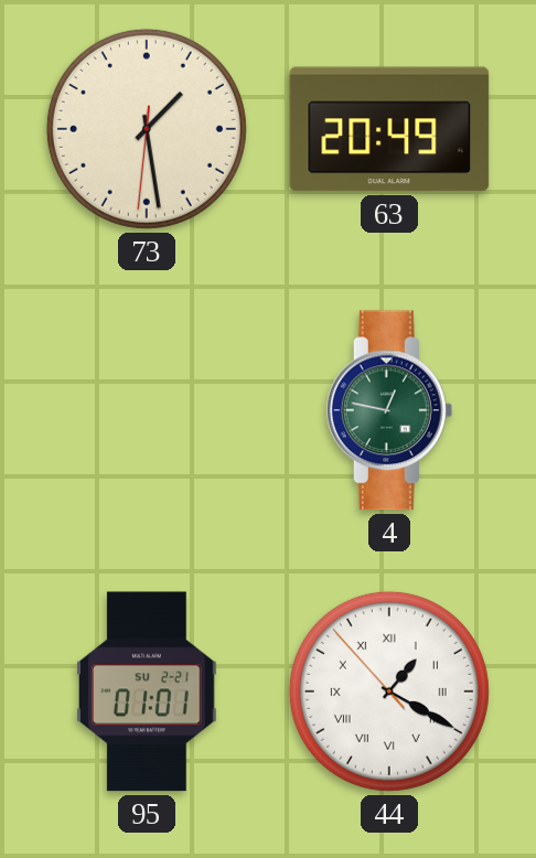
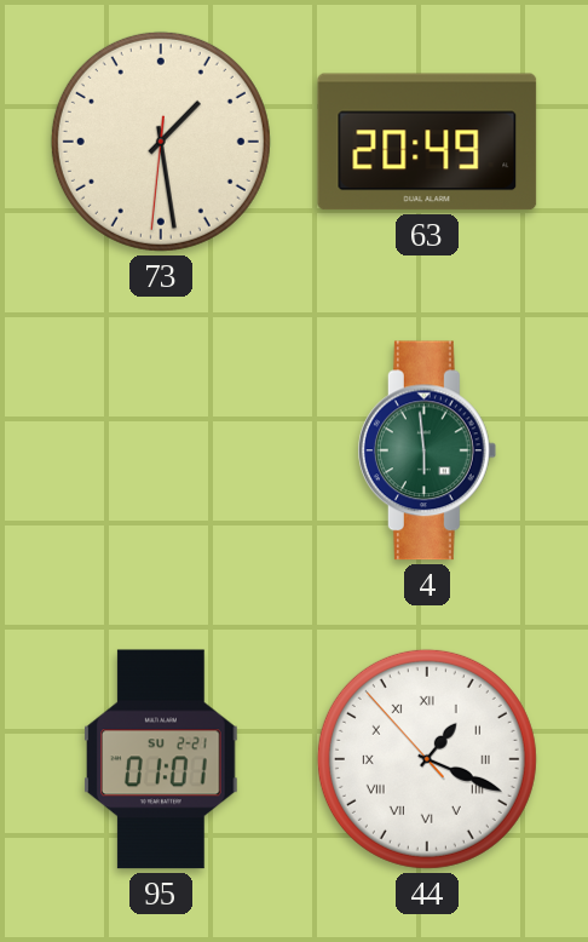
4: 12:47 -> 5:59 (427, 450)
44: 1:19 -> 1:18 (427, 759)
